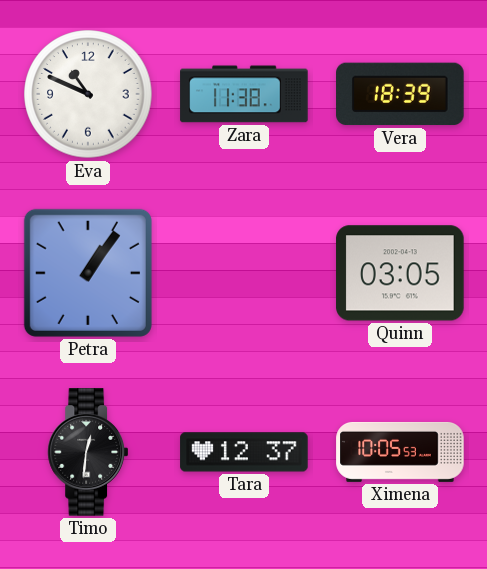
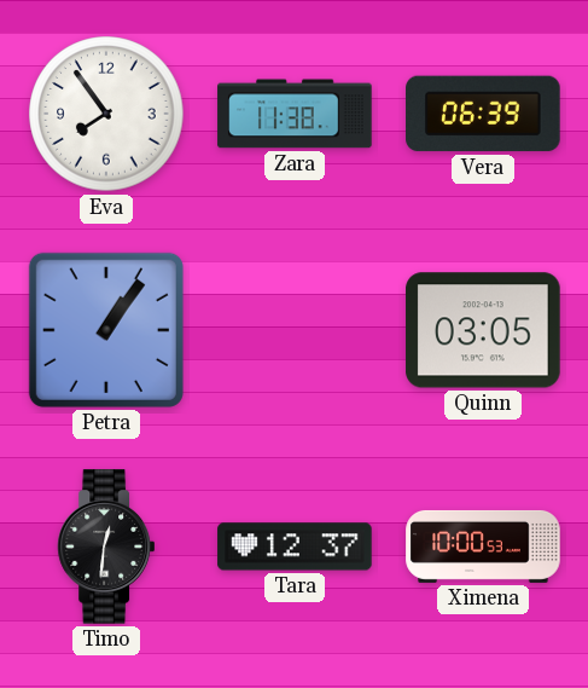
Eva: 10:49 -> 7:54 (106, 114)
Vera: 18:39 -> 06:39 (483, 114)
Ximena: 10:05 -> 10:00 (483, 547)
